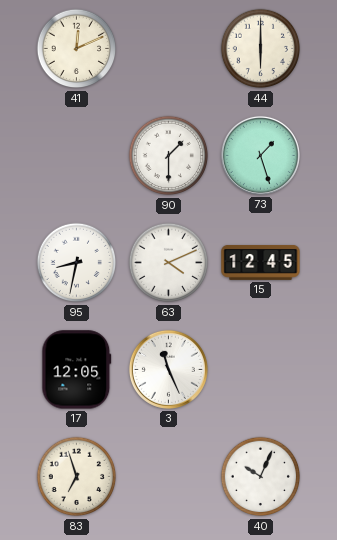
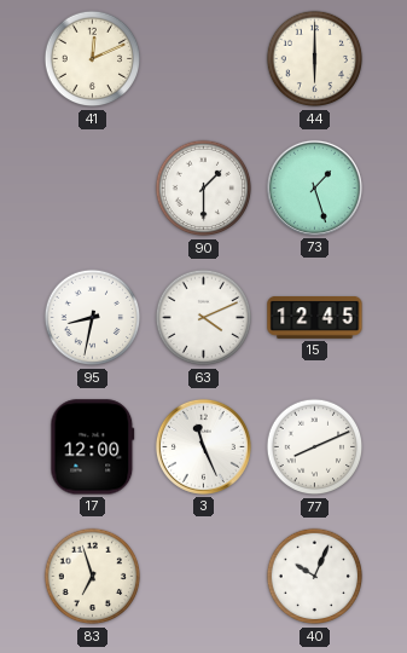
17: 12:05 -> 12:00 (93, 447)
77: none -> 8:11 (315, 447)
